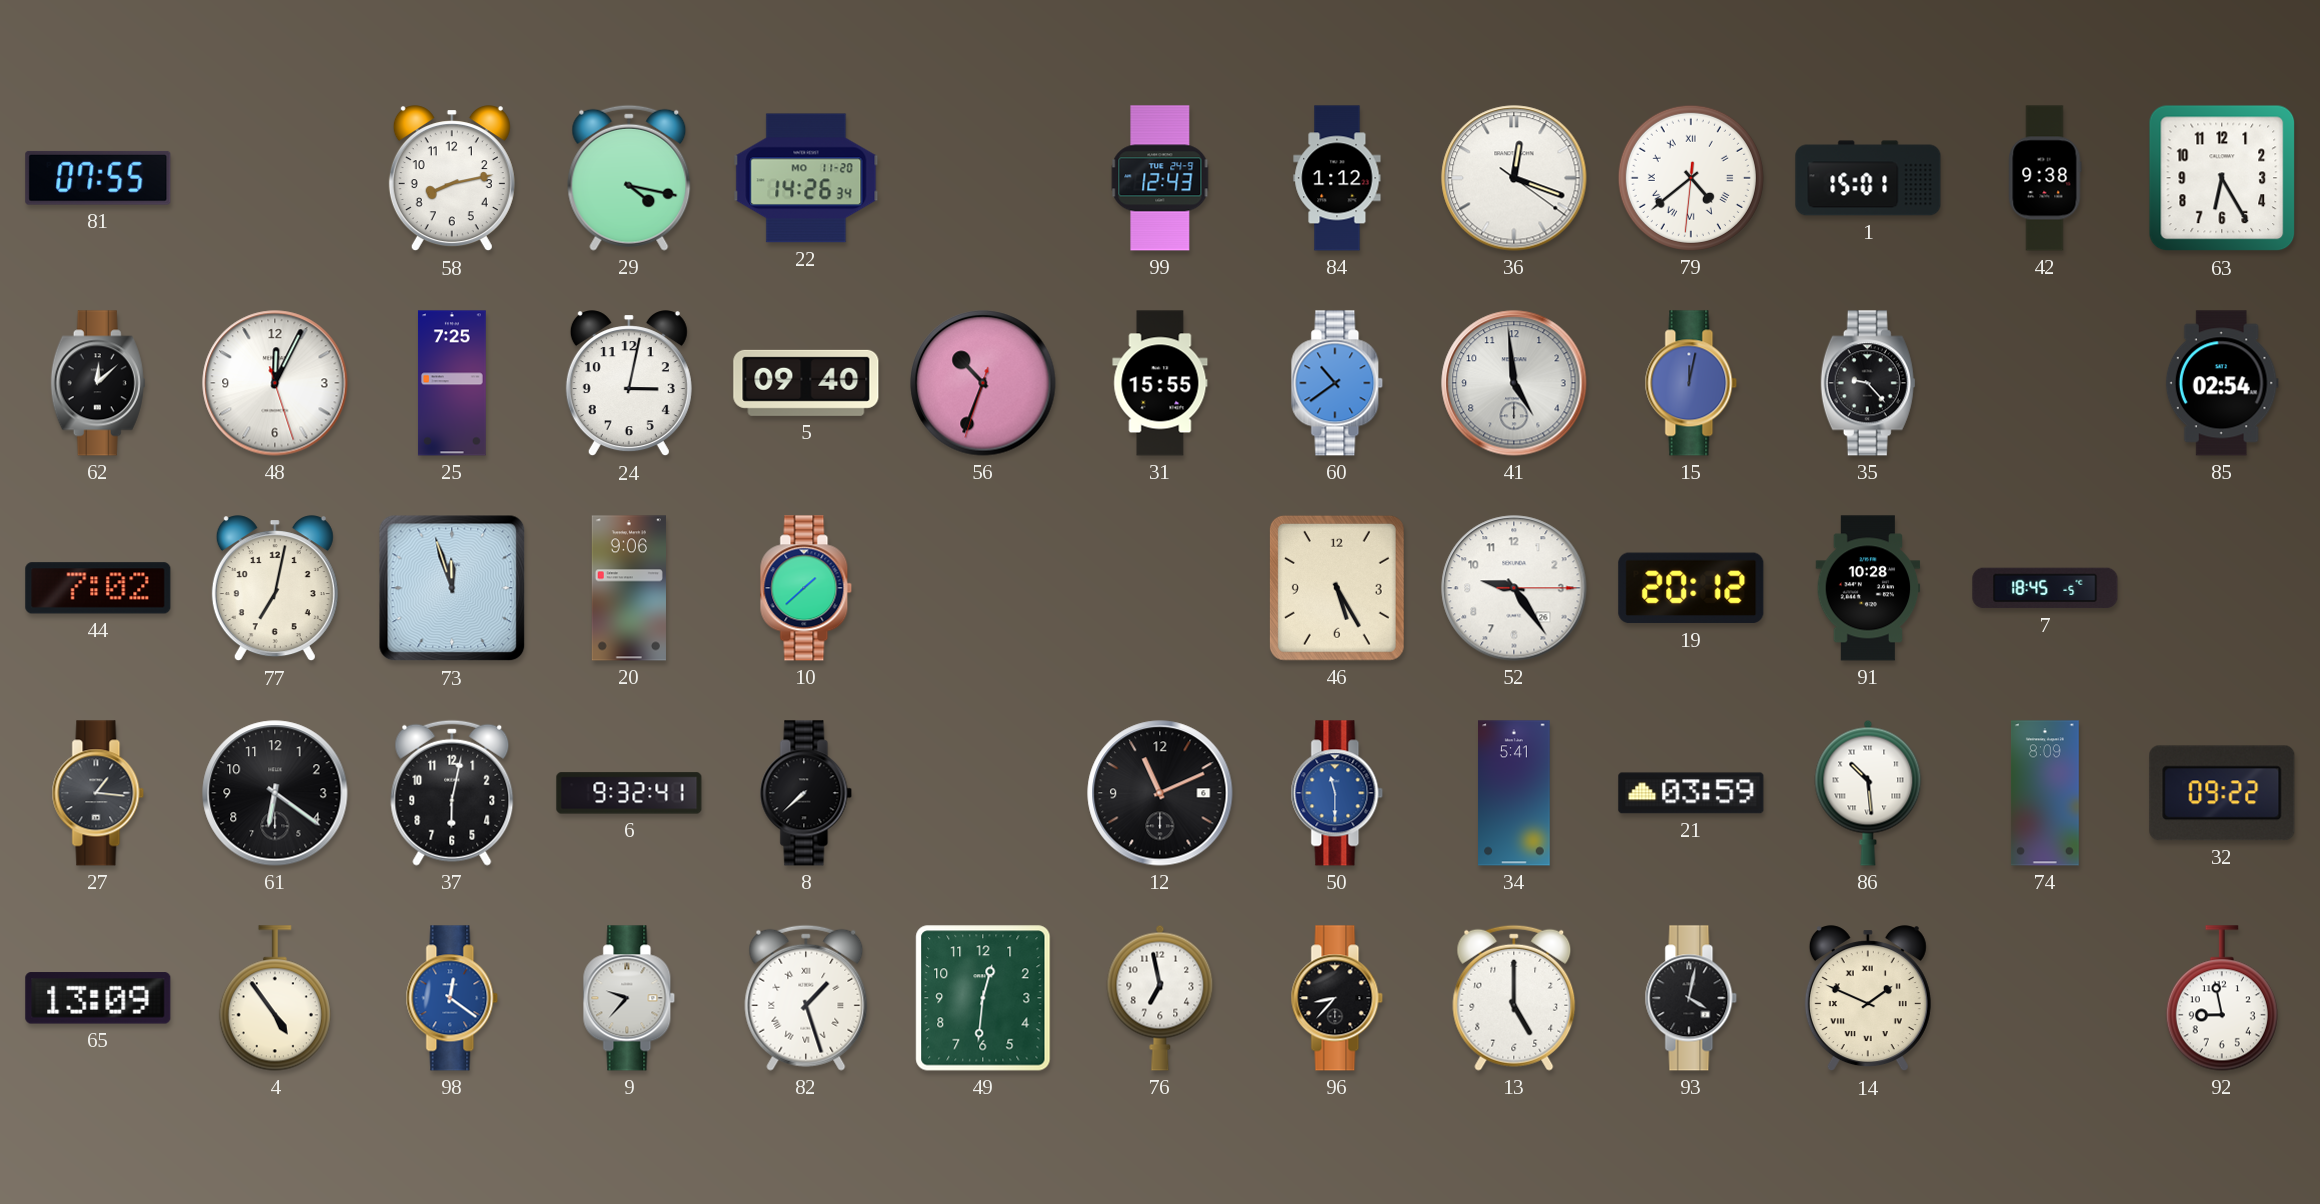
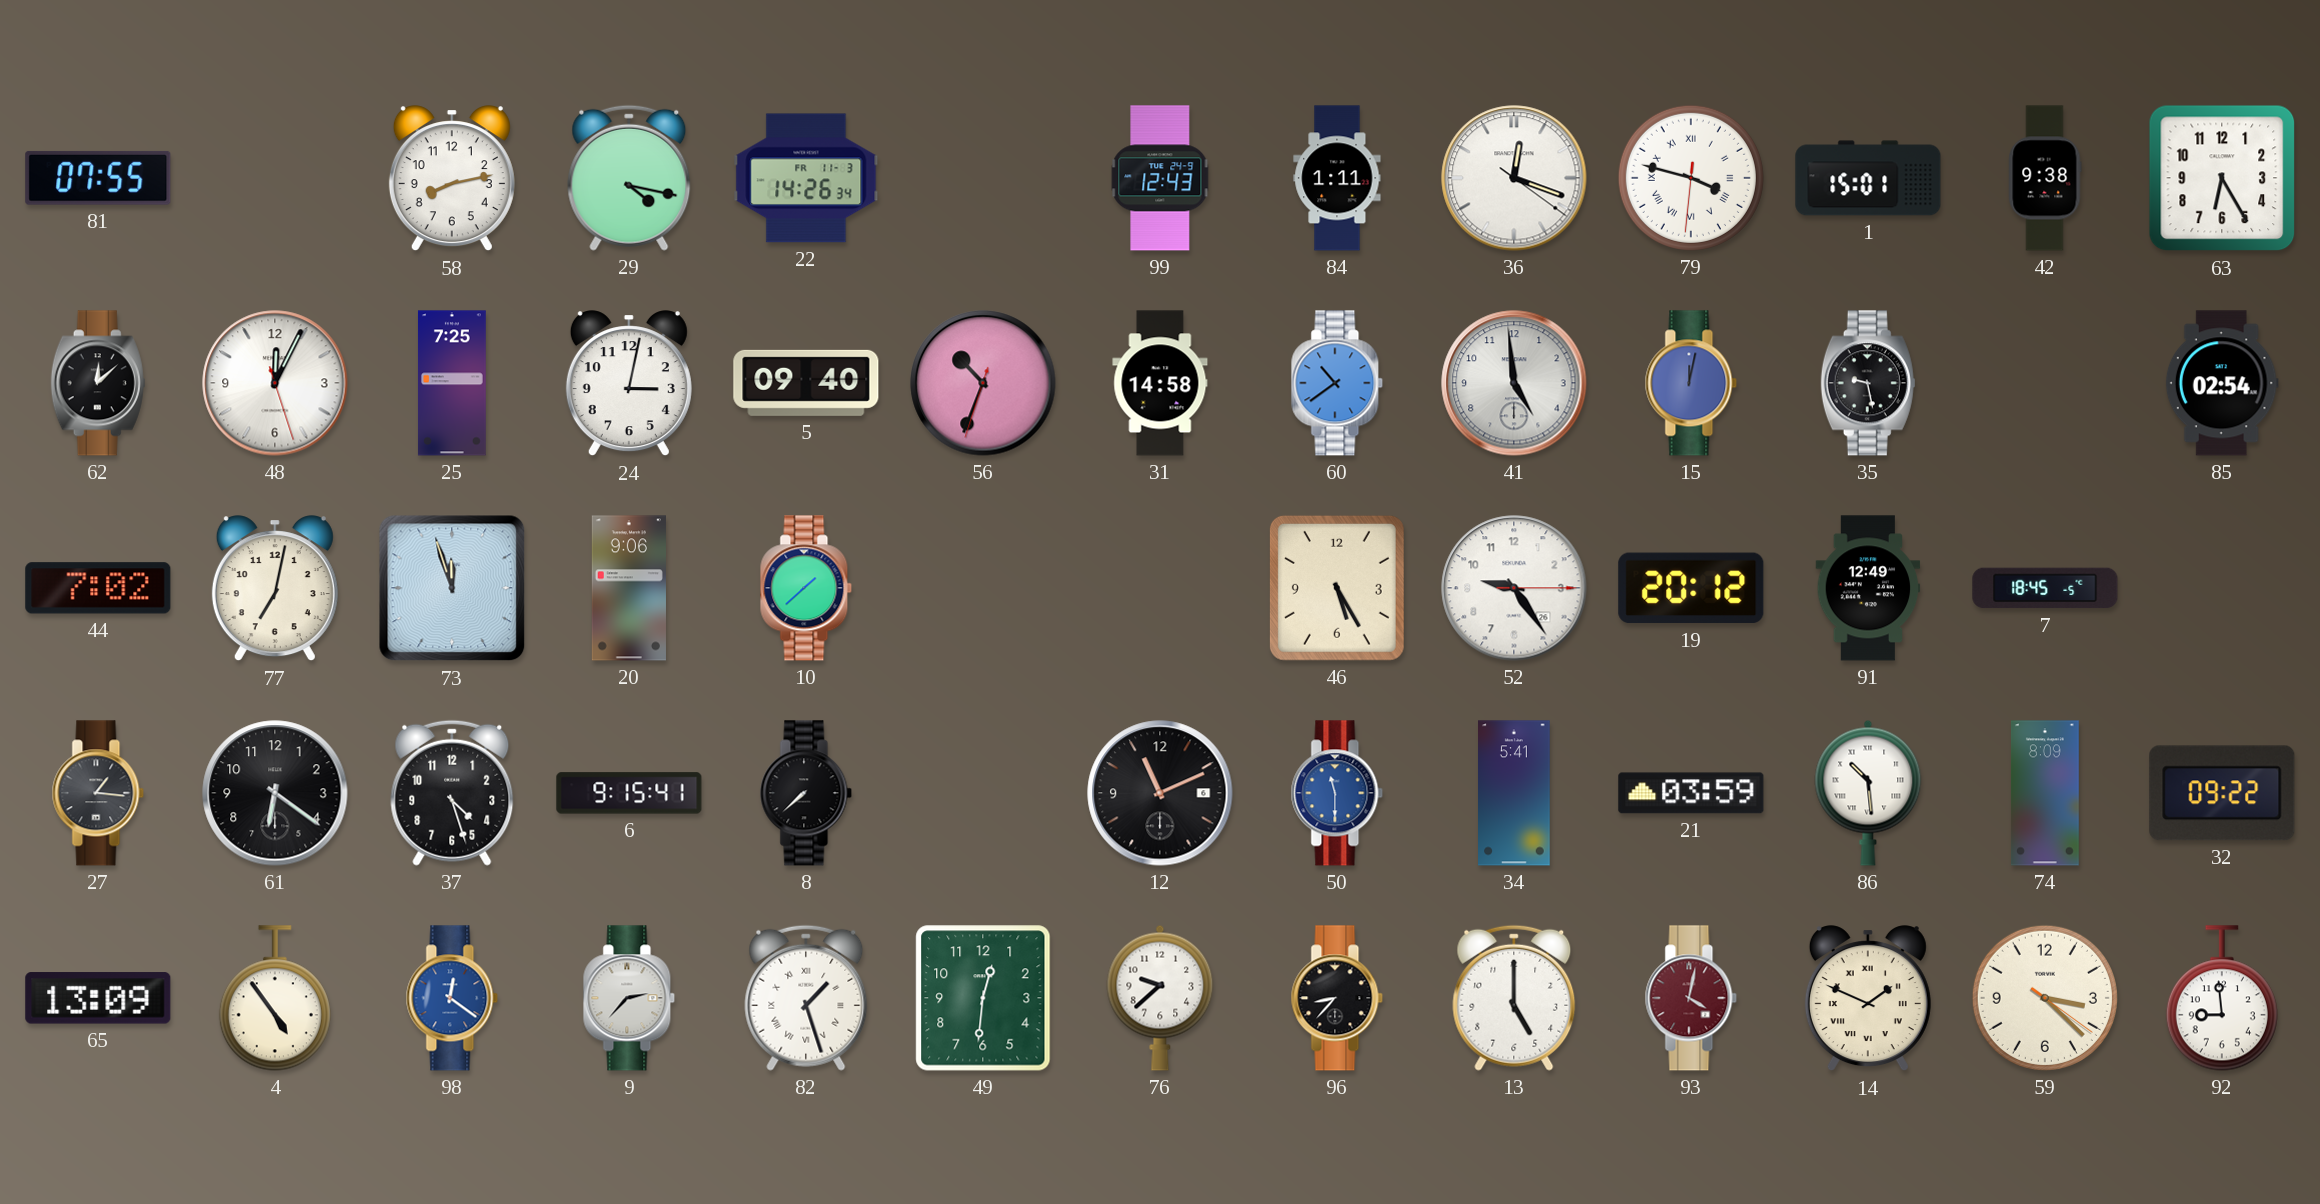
22 date: MO 11-20 -> FR 11-3 (806, 178)
84: 1:12 -> 1:11 (1337, 178)
79: 4:38 -> 3:47 (1691, 178)
31: 15:55 -> 14:58 (1160, 383)
35: 9:23 -> 9:28 (1868, 383)
91: 10:28 -> 12:49 (1868, 588)
37: 6:02 -> 4:27 (452, 793)
6: 9:32 -> 9:15 (629, 793)
9: 9:37 -> 2:37 (629, 998)
76: 6:58 -> 9:38 (1160, 998)
93 dial: black -> burgundy (1691, 998)
59: none -> 3:22 (2045, 998)
92: 8:58 -> 8:59 (2222, 998)
